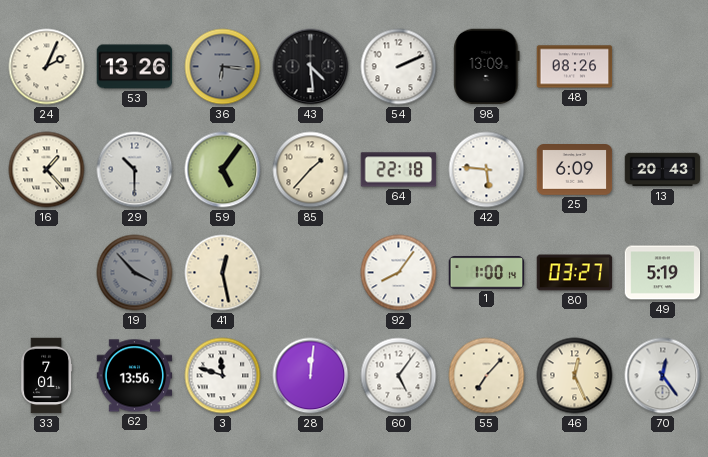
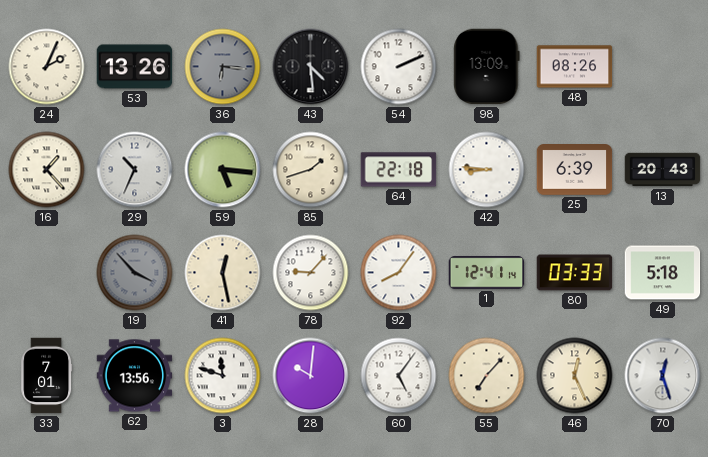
29: 10:30 -> 10:34 (135, 170)
59: 5:06 -> 5:16 (223, 170)
85: 1:37 -> 1:42 (311, 170)
42: 5:46 -> 8:46 (487, 170)
25: 6:09 -> 6:39 (575, 170)
78: none -> 9:07 (311, 273)
1: 1:00 -> 12:41 (487, 273)
80: 03:27 -> 03:33 (575, 273)
49: 5:19 -> 5:18 (663, 273)
28: 12:01 -> 10:01 (311, 376)
70: 12:24 -> 12:27 (663, 376)
